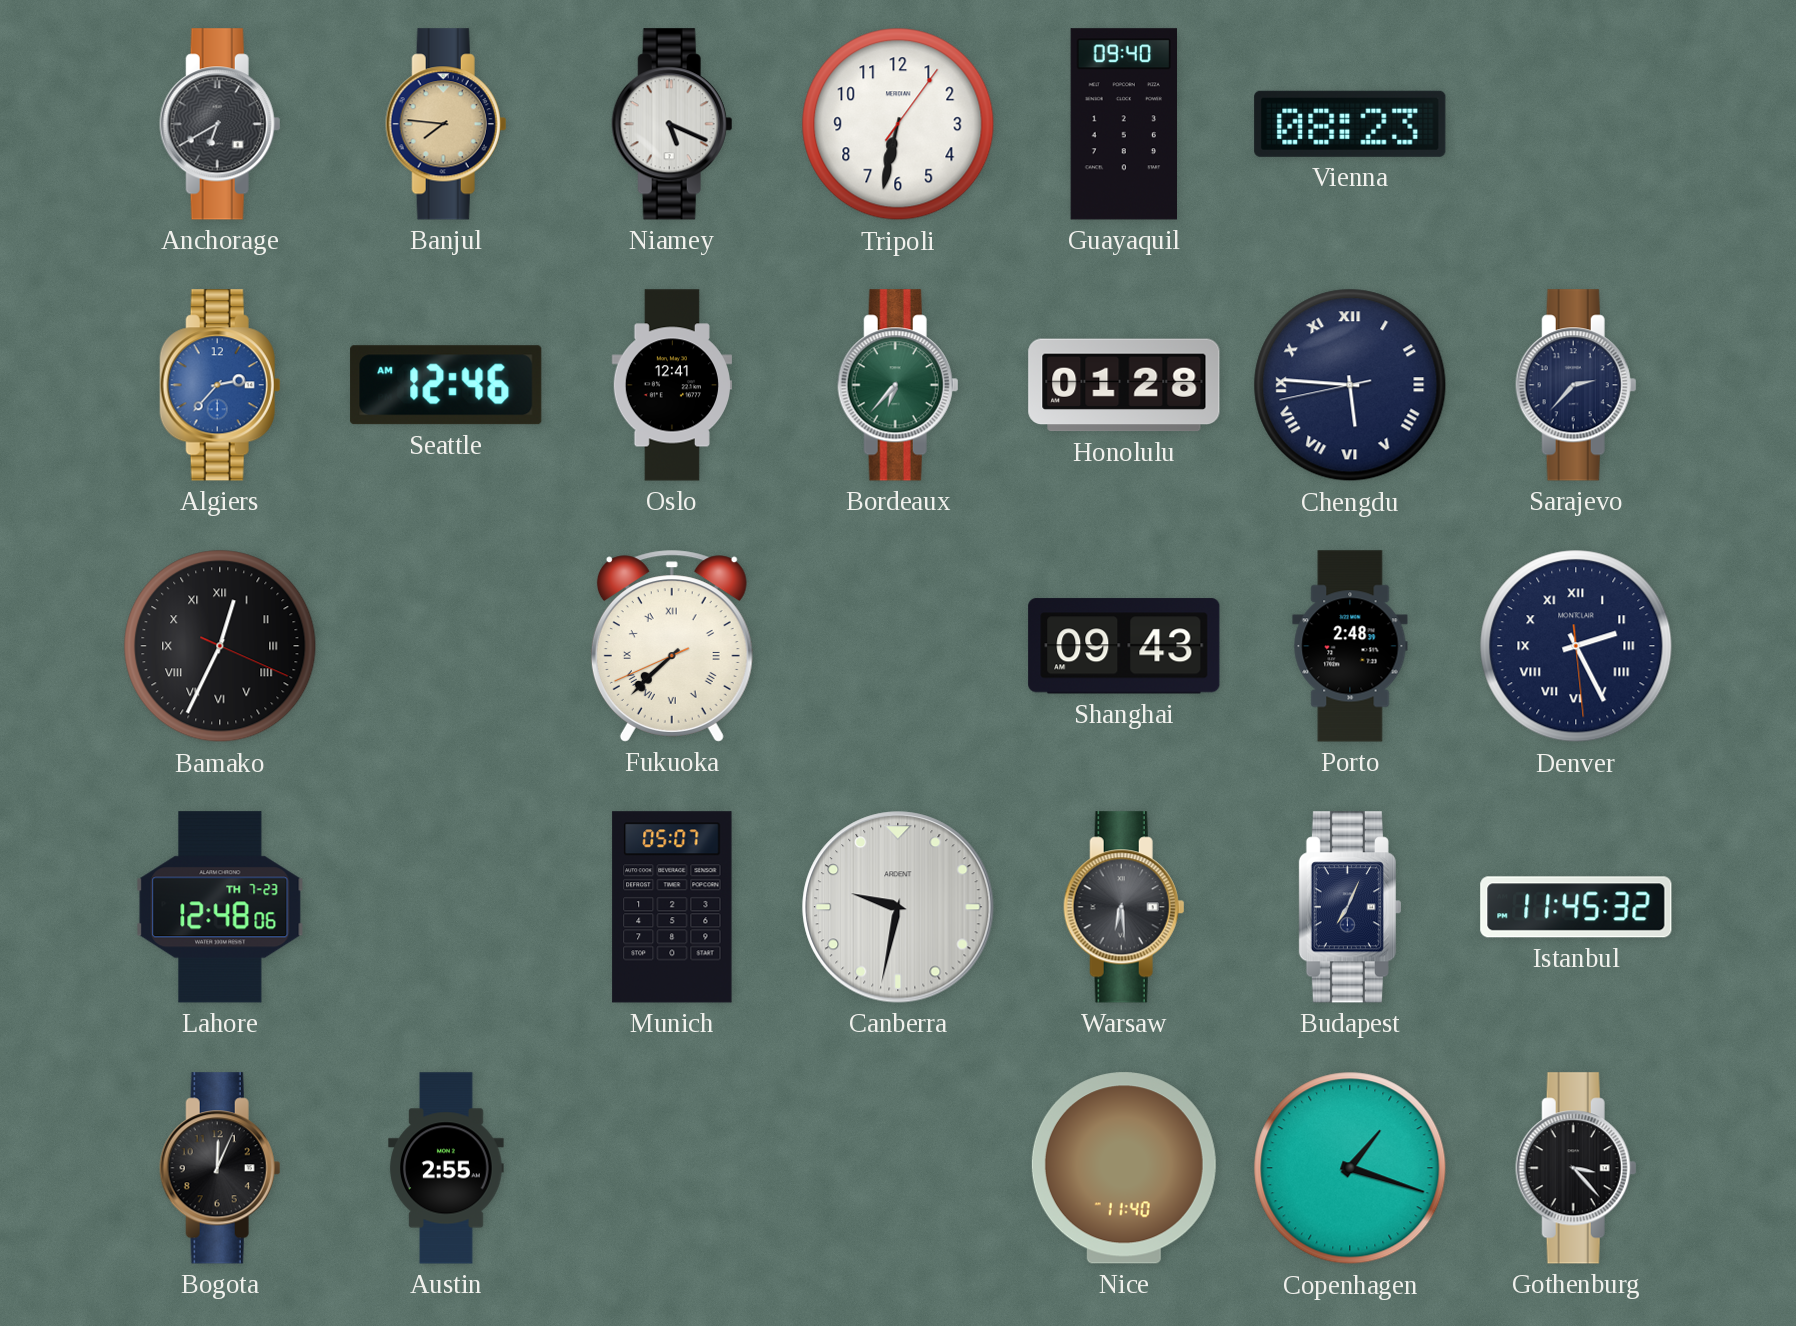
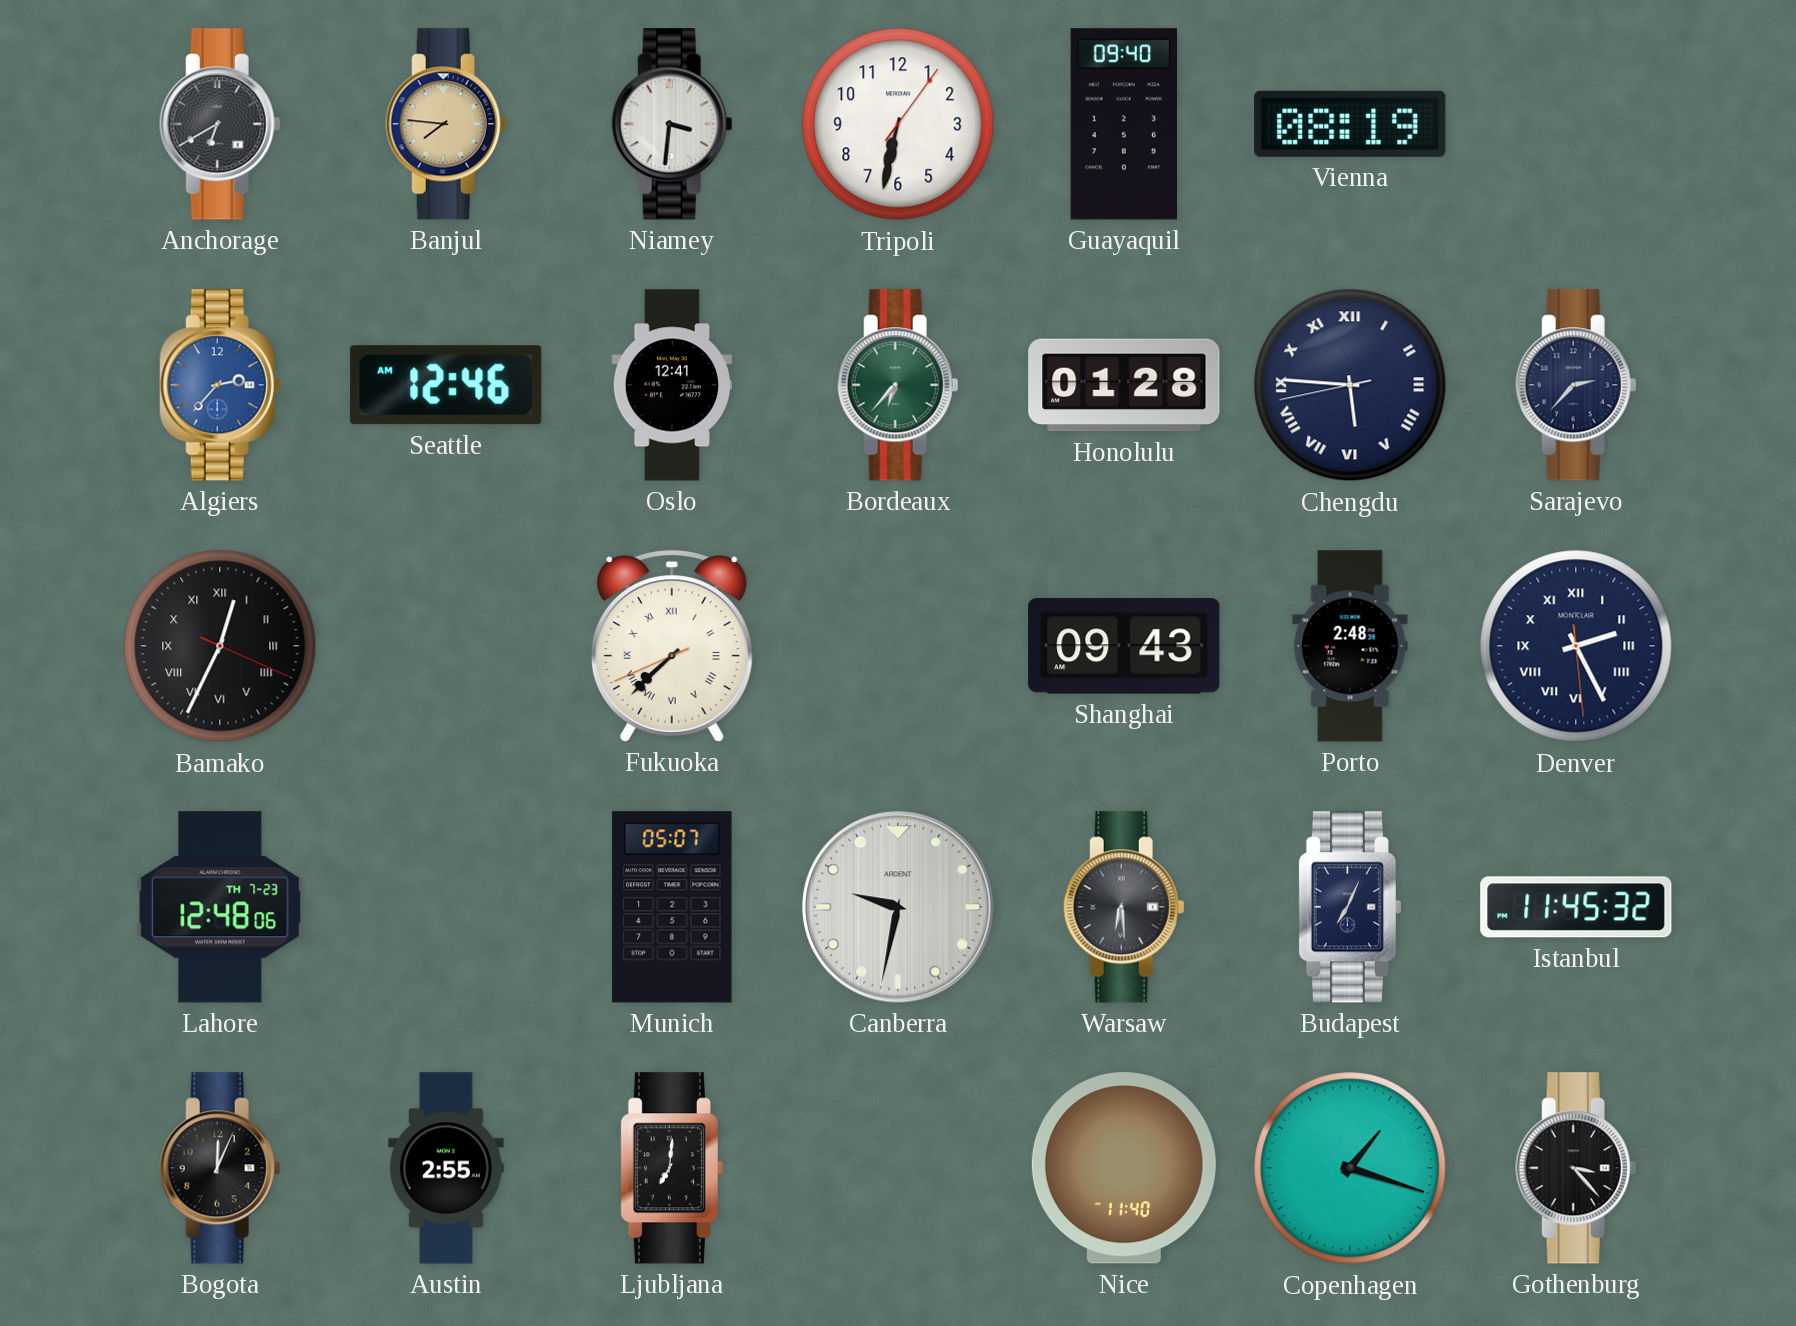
Niamey: 5:19 -> 3:31 (672, 124)
Vienna: 08:23 -> 08:19 (1350, 124)
Ljubljana: none -> 7:01 (672, 1168)
